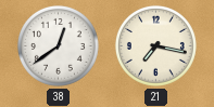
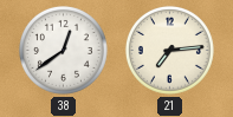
21: 7:17 -> 7:14 (169, 50)
